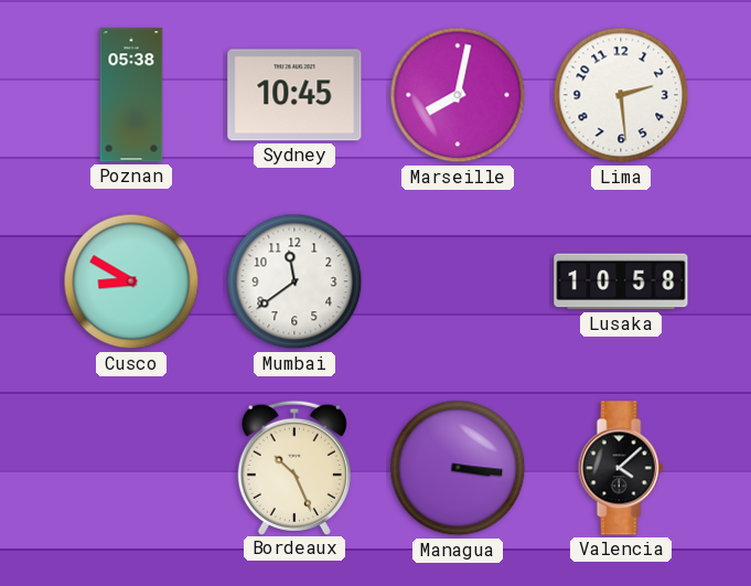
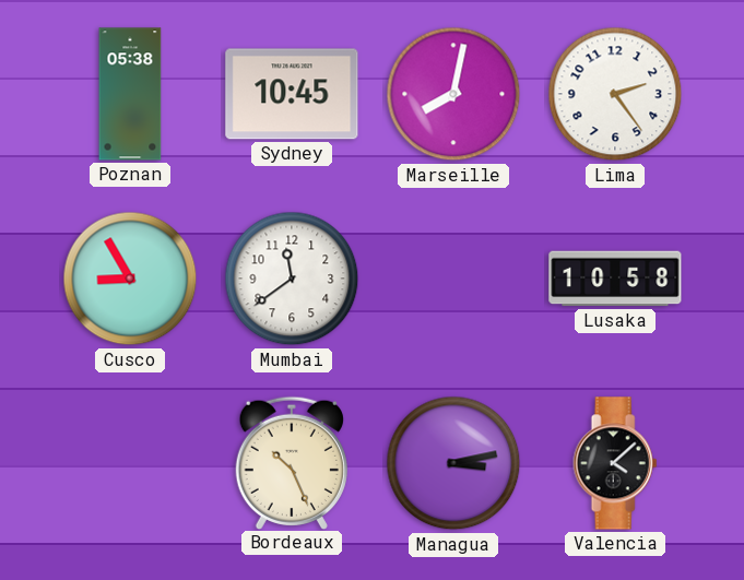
Lima: 2:29 -> 2:24 (615, 94)
Cusco: 8:50 -> 8:55 (130, 279)
Managua: 3:16 -> 3:13 (453, 463)
